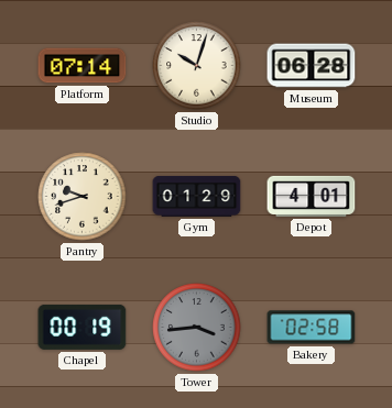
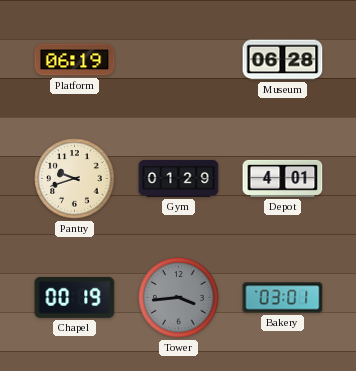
Platform: 07:14 -> 06:19 (75, 60)
Studio: 10:03 -> none (197, 66)
Bakery: 02:58 -> 03:01 (283, 298)
